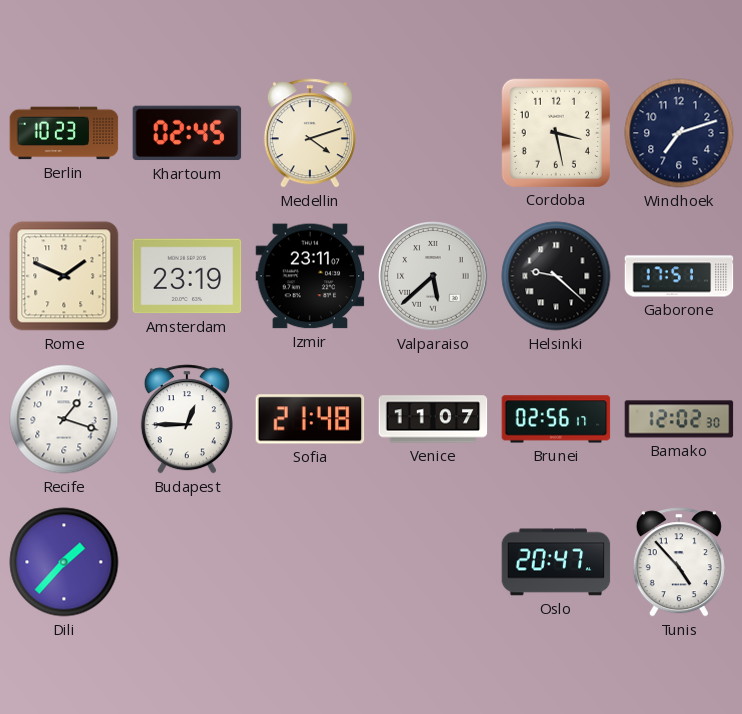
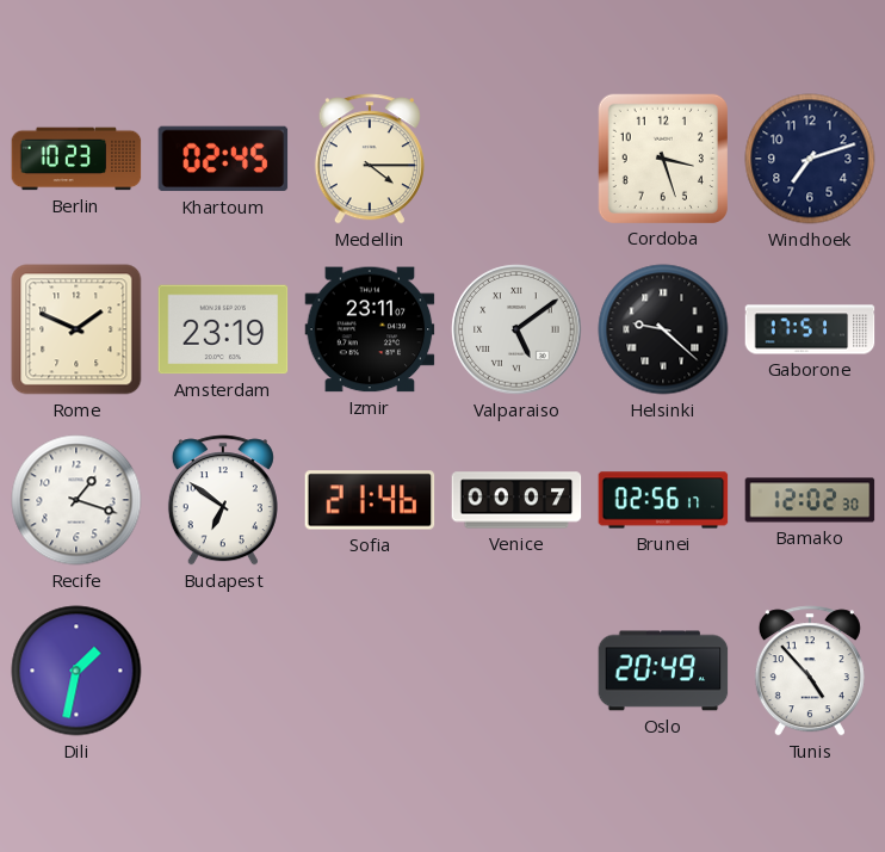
Medellin: 4:12 -> 4:15 (370, 159)
Cordoba: 3:28 -> 3:27 (662, 158)
Valparaiso: 5:38 -> 5:09 (516, 329)
Budapest: 12:45 -> 6:51 (223, 500)
Sofia: 21:48 -> 21:46 (370, 500)
Venice: 11:07 -> 00:07 (516, 500)
Dili: 1:37 -> 1:32 (76, 671)
Oslo: 20:47 -> 20:49 (663, 671)
